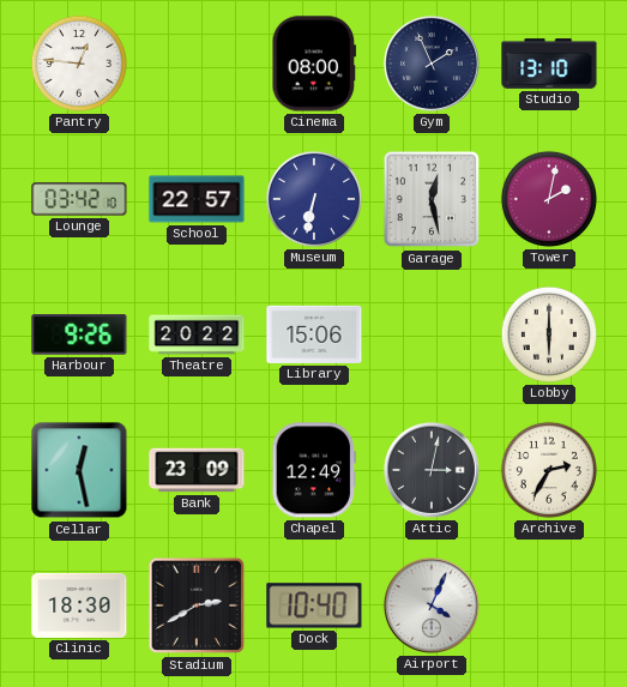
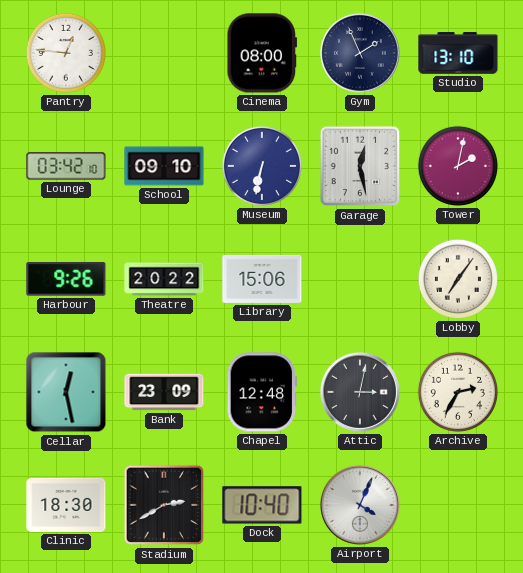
School: 22:57 -> 09:10 (164, 166)
Lobby: 6:00 -> 7:06 (458, 279)
Chapel: 12:49 -> 12:48 (261, 392)
